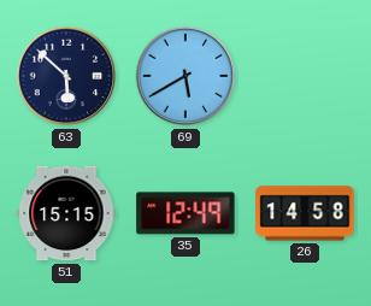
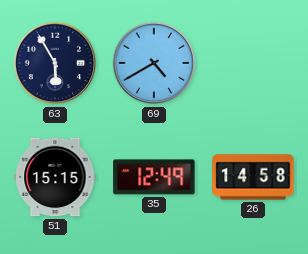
63: 5:52 -> 5:55 (55, 63)
69: 5:40 -> 4:40 (154, 63)
